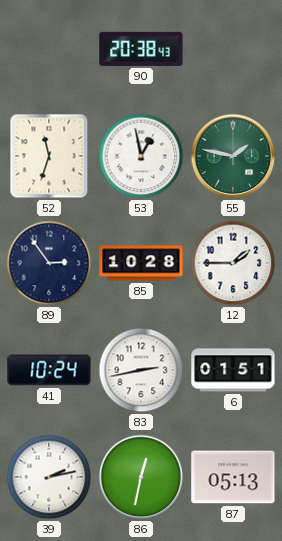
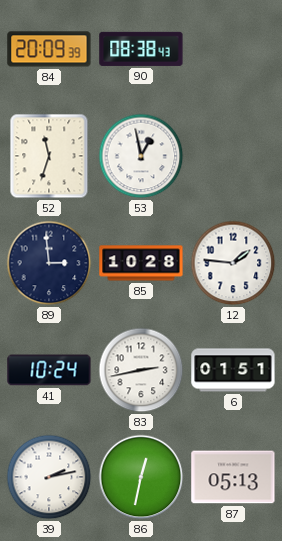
84: none -> 20:09 (49, 49)
90: 20:38 -> 08:38 (141, 49)
55: 1:47 -> none (233, 156)
89: 2:54 -> 2:59 (49, 263)
12: 1:45 -> 1:46 (233, 263)
